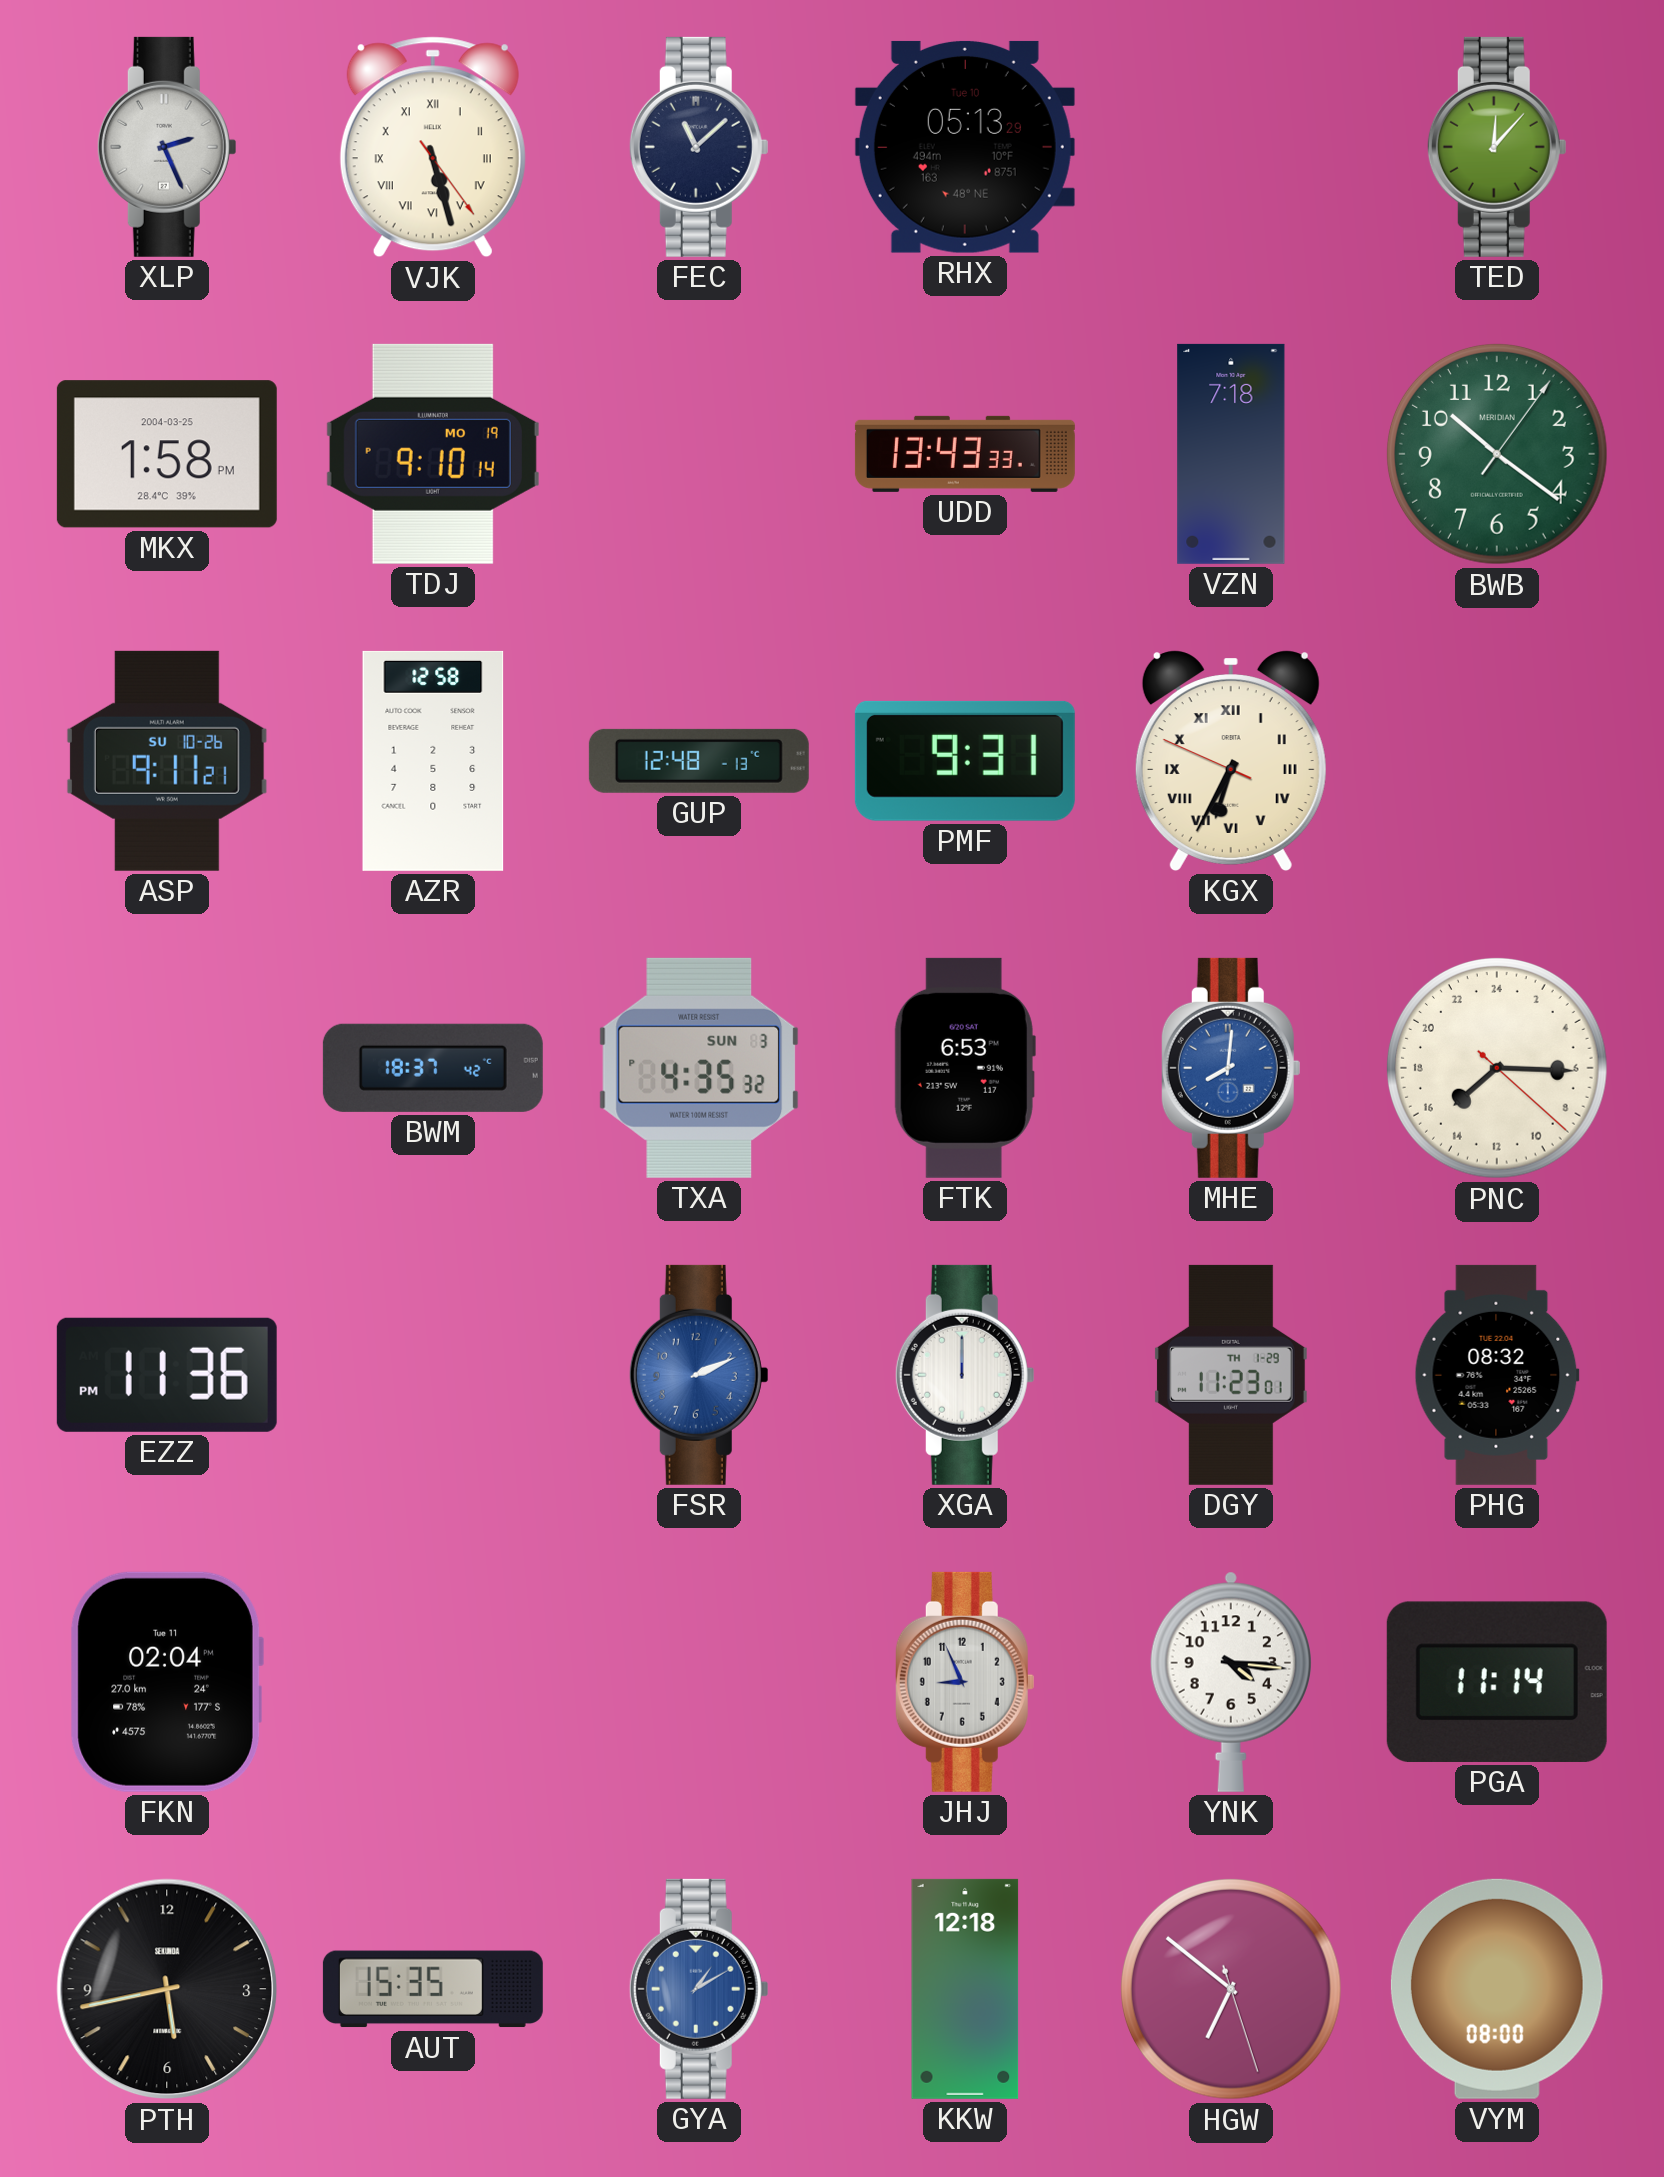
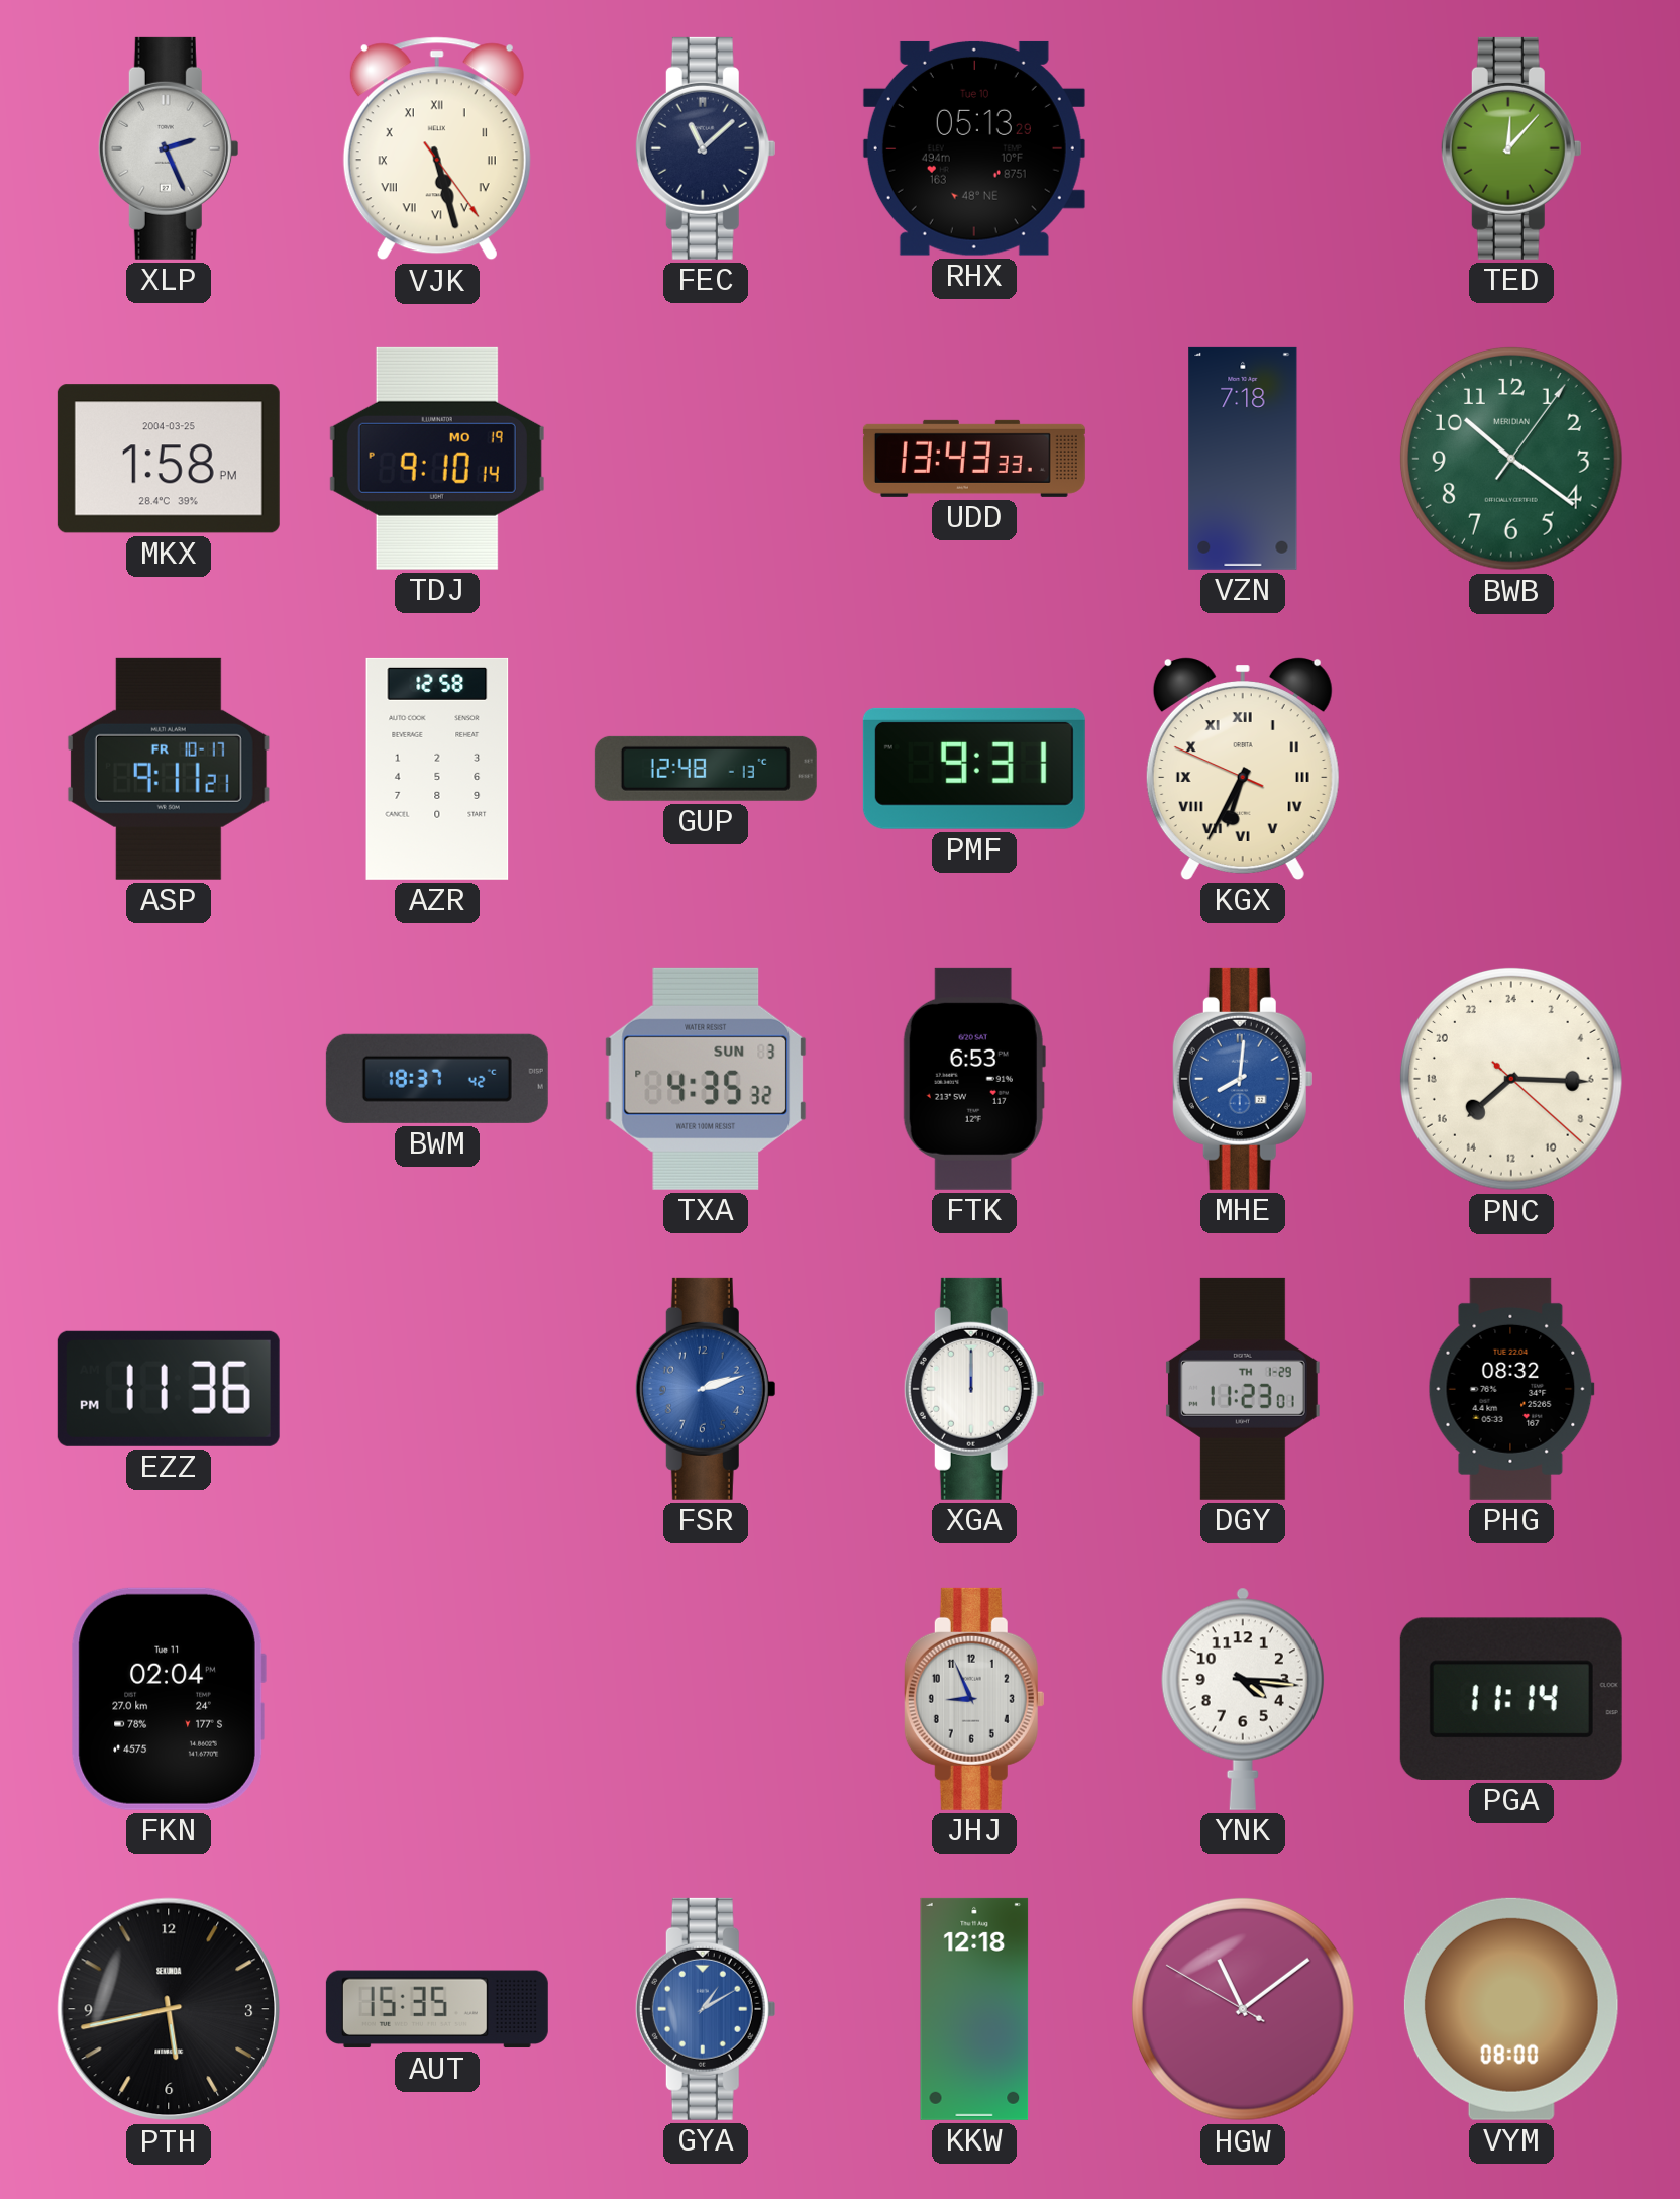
ASP date: SU 10-26 -> FR 10-17 (169, 769)
FSR: 2:11 -> 2:12 (706, 1389)
HGW: 6:51 -> 11:08 (1243, 2009)
